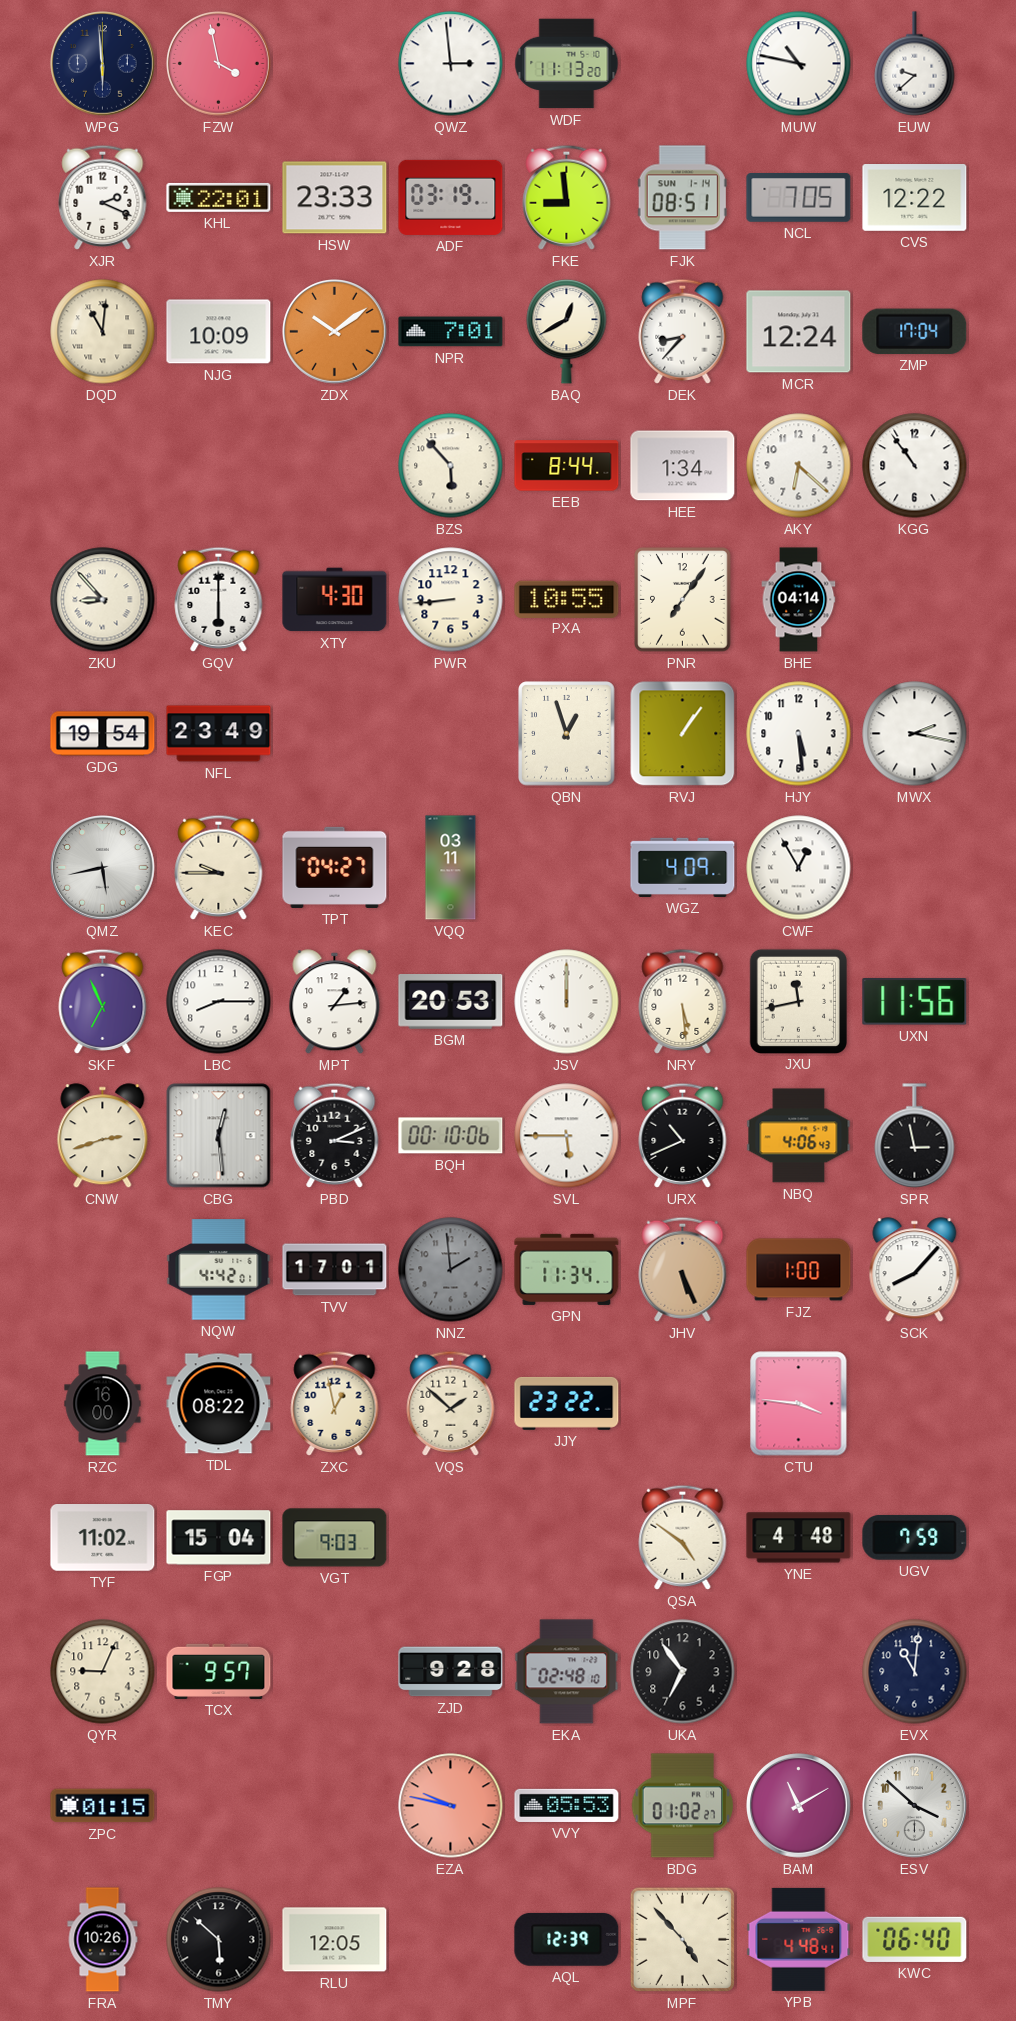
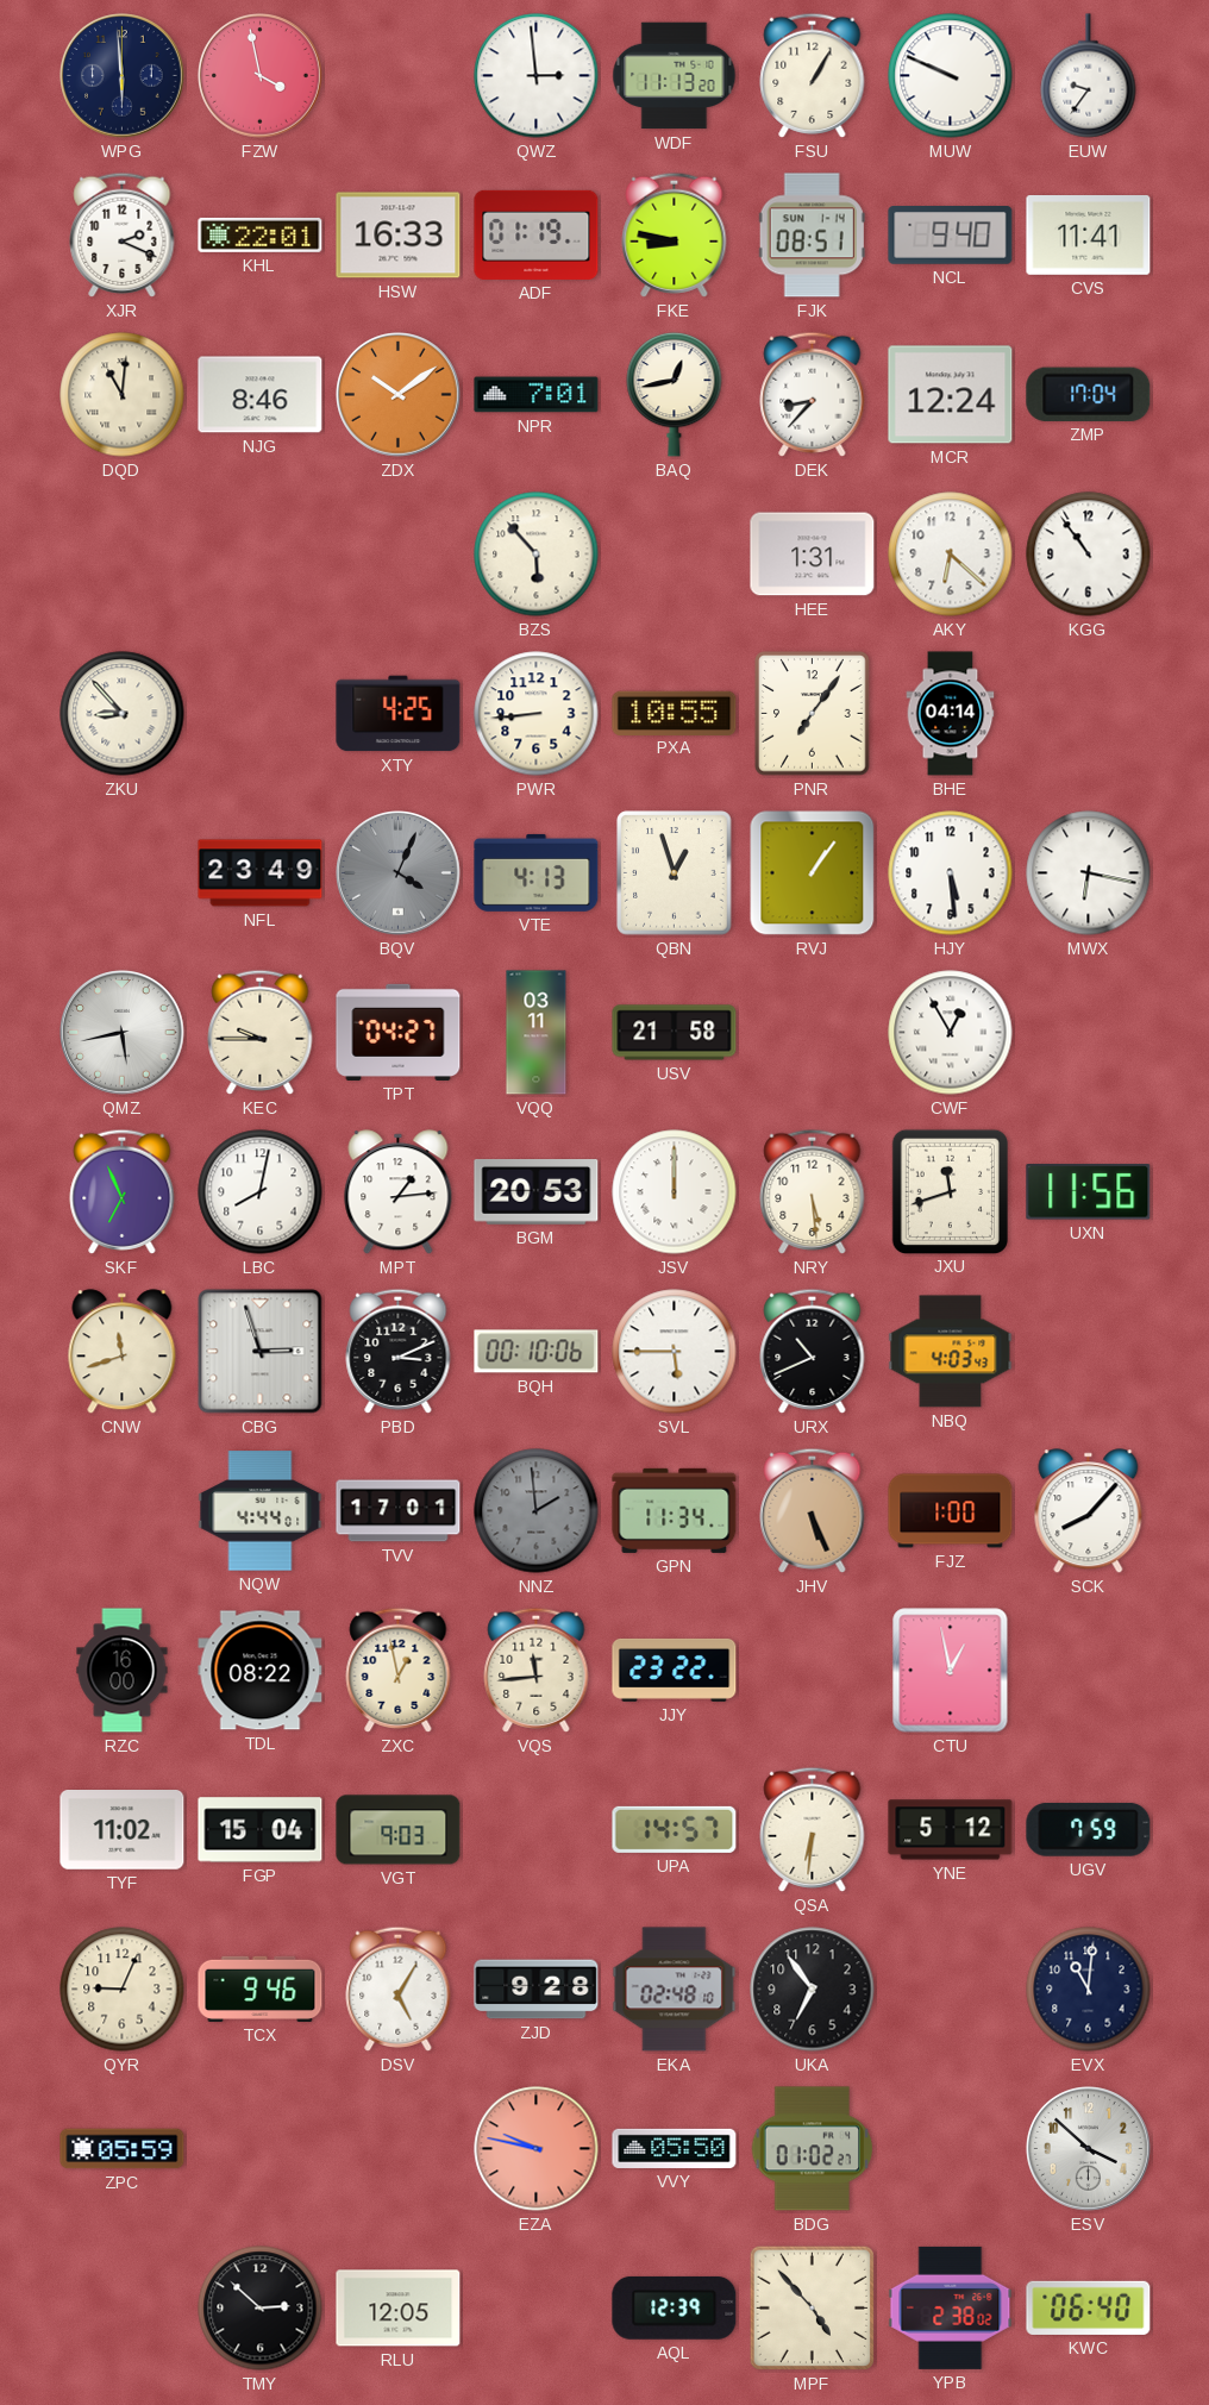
FSU: none -> 1:05 (813, 75)
MUW: 10:47 -> 9:49 (951, 76)
EUW: 9:38 -> 9:36 (1089, 76)
HSW: 23:33 -> 16:33 (399, 236)
ADF: 03:19 -> 01:19 (537, 234)
FKE: 8:59 -> 8:47 (675, 234)
NCL: 7:05 -> 9:40 (951, 236)
CVS: 12:22 -> 11:41 (1089, 236)
NJG: 10:09 -> 8:46 (261, 395)
BAQ: 12:40 -> 12:43 (675, 394)
EEB: 8:44 -> none (567, 466)
HEE: 1:34 -> 1:31 (813, 555)
GQV: 6:00 -> none (219, 599)
XTY: 4:30 -> 4:25 (399, 714)
GDG: 19:54 -> none (103, 734)
BQV: none -> 4:04 (399, 873)
VTE: none -> 4:13 (537, 872)
MWX: 2:17 -> 6:17 (1089, 873)
USV: none -> 21:58 (675, 1033)
WGZ: 4:09 -> none (683, 867)
LBC: 8:15 -> 8:02 (261, 1192)
JXU: 11:43 -> 11:42 (950, 1191)
CNW: 2:42 -> 11:42 (123, 1352)
CBG: 12:29 -> 2:57 (261, 1352)
NBQ: 4:06 -> 4:03 (951, 1352)
SPR: 2:58 -> none (915, 1136)
NQW: 4:42 -> 4:44 (261, 1511)
VQS: 1:52 -> 11:44 (537, 1670)
CTU: 3:46 -> 12:58 (951, 1671)
UPA: none -> 14:57 (675, 1829)
QSA: 4:51 -> 6:31 (813, 1829)
YNE: 4:48 -> 5:12 (951, 1830)
TCX: 9:57 -> 9:46 (261, 1988)
DSV: none -> 5:05 (399, 1988)
ZPC: 01:15 -> 05:59 (123, 2149)
VVY: 05:53 -> 05:50 (675, 2148)
BAM: 11:10 -> none (799, 1806)
FRA: 10:26 -> none (103, 1940)
TMY: 5:52 -> 2:52 (261, 2309)
YPB: 4:48 -> 2:38 (951, 2307)
